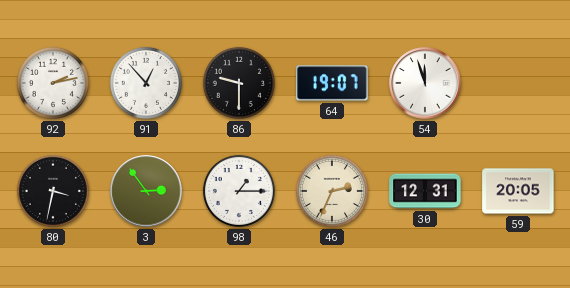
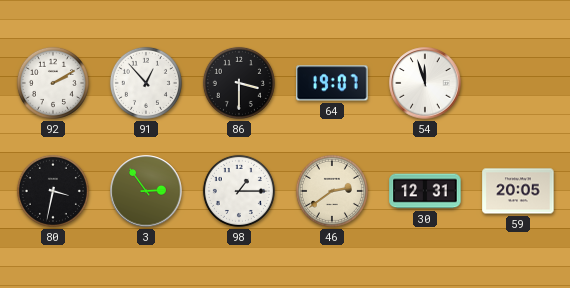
92: 2:13 -> 2:10 (53, 83)
86: 9:30 -> 3:30 (239, 83)
46: 2:34 -> 2:39 (332, 191)
